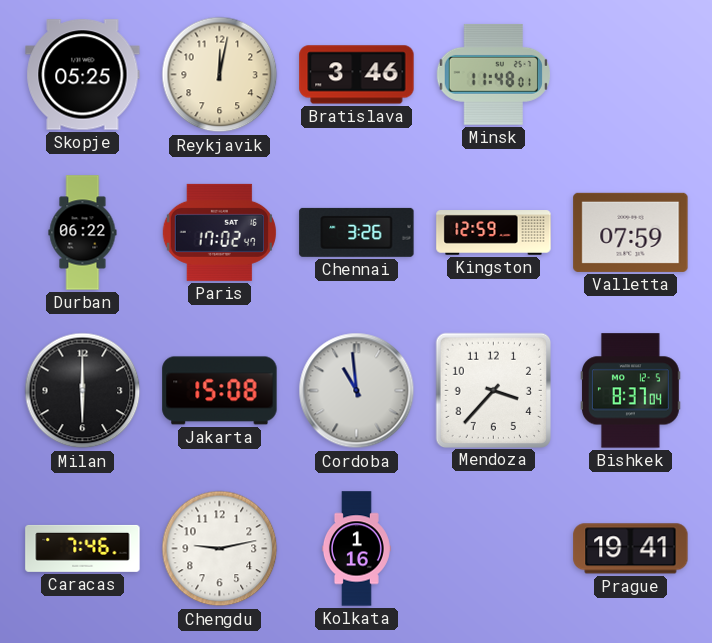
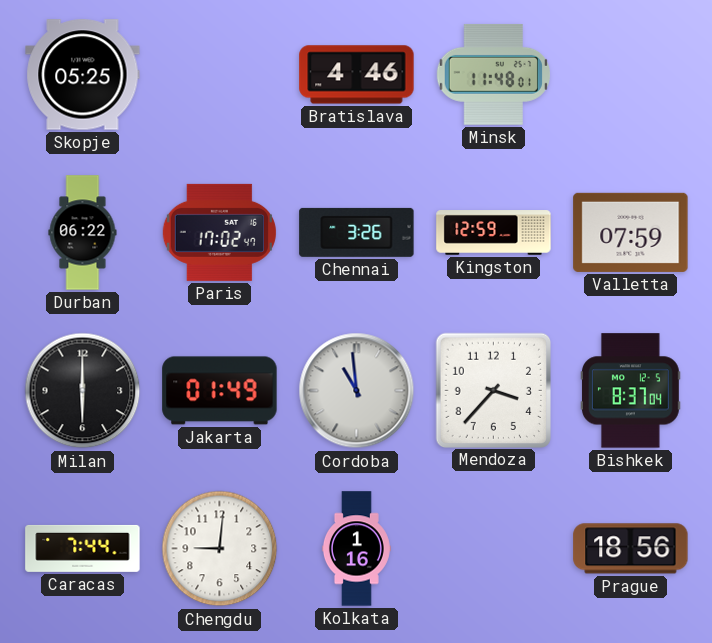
Reykjavik: 12:02 -> none (220, 75)
Bratislava: 3:46 -> 4:46 (357, 75)
Jakarta: 15:08 -> 01:49 (220, 391)
Caracas: 7:46 -> 7:44 (83, 548)
Chengdu: 9:13 -> 9:01 (220, 549)
Prague: 19:41 -> 18:56 (631, 549)
